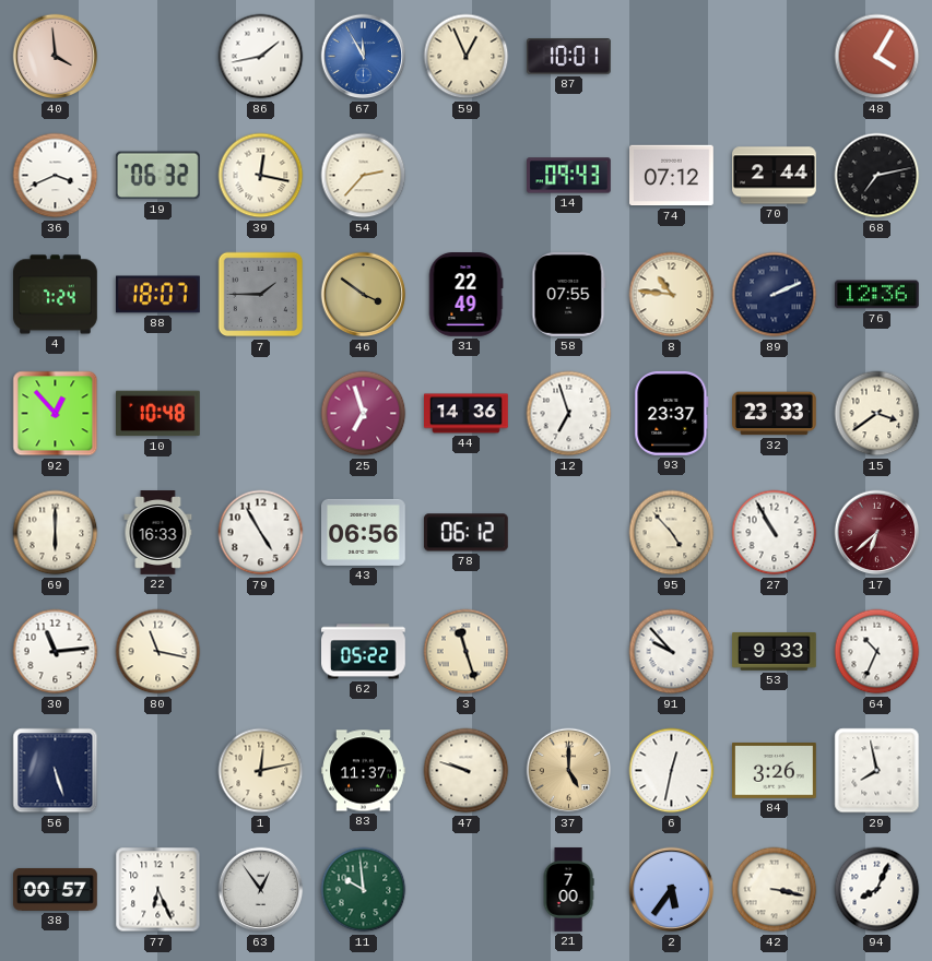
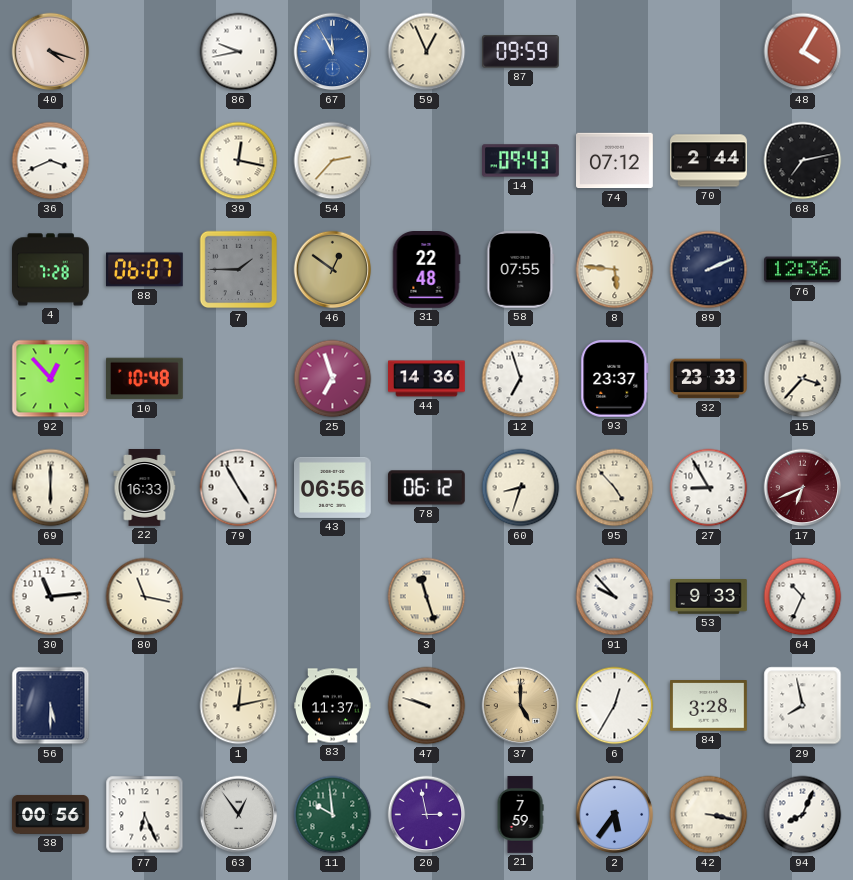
40: 3:59 -> 4:18 (51, 52)
86: 1:43 -> 9:43 (239, 52)
87: 10:01 -> 09:59 (521, 52)
19: 06:32 -> none (157, 176)
4: 7:24 -> 7:28 (51, 270)
88: 18:07 -> 06:07 (145, 270)
46: 3:51 -> 12:51 (333, 270)
31: 22:49 -> 22:48 (426, 270)
8: 10:46 -> 5:46 (615, 270)
15: 3:39 -> 3:37 (803, 379)
60: none -> 8:33 (521, 488)
27: 10:55 -> 8:55 (709, 488)
17: 6:38 -> 6:41 (803, 488)
62: 05:22 -> none (364, 652)
56: 5:27 -> 5:30 (51, 706)
6: 12:32 -> 12:35 (615, 706)
84: 3:26 -> 3:28 (709, 706)
38: 00:57 -> 00:56 (51, 814)
20: none -> 2:58 (427, 815)
21: 7:00 -> 7:59 (520, 815)
